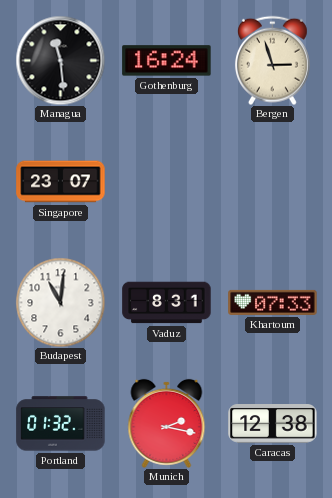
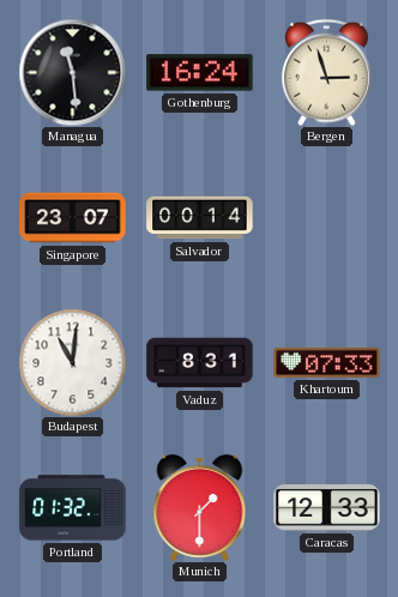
Salvador: none -> 00:14 (200, 218)
Munich: 2:17 -> 1:30 (200, 507)
Caracas: 12:38 -> 12:33 (327, 508)
